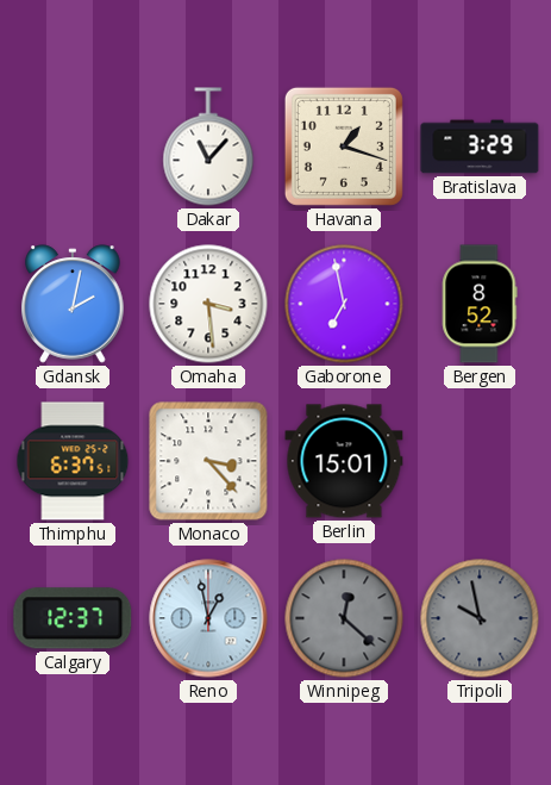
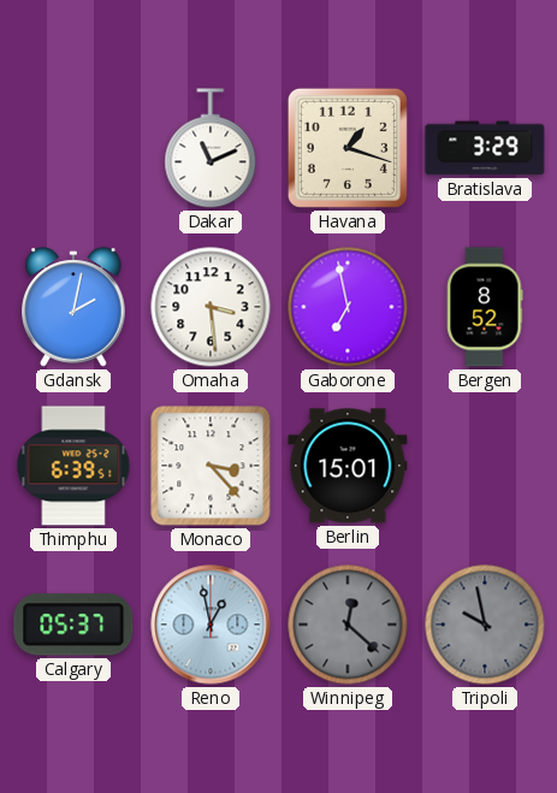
Dakar: 11:07 -> 11:11 (211, 148)
Thimphu: 6:37 -> 6:39 (73, 466)
Calgary: 12:37 -> 05:37 (73, 625)
